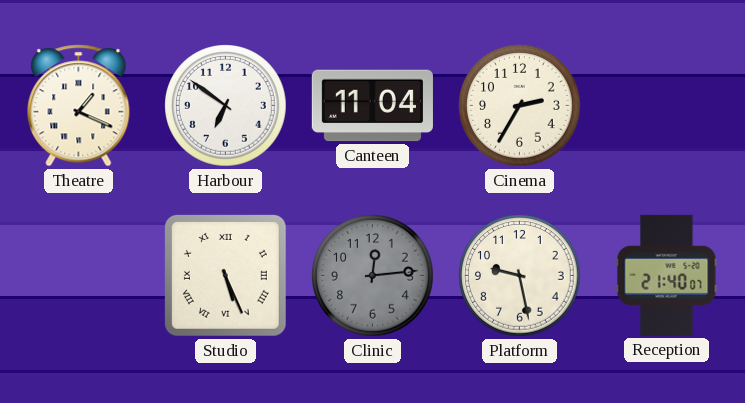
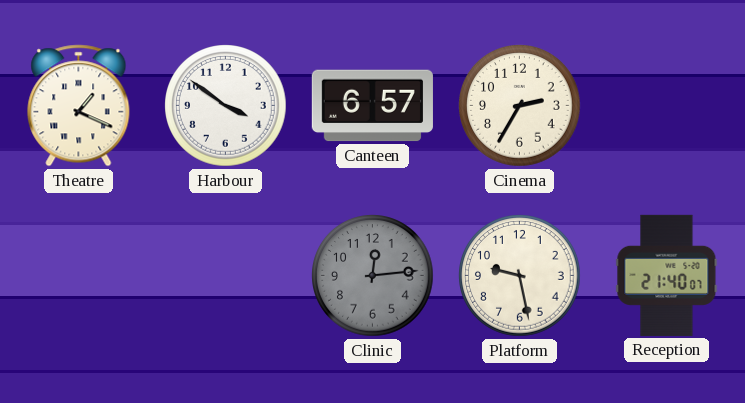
Harbour: 6:51 -> 3:51 (226, 106)
Canteen: 11:04 -> 6:57 (372, 106)
Studio: 5:26 -> none (225, 275)
